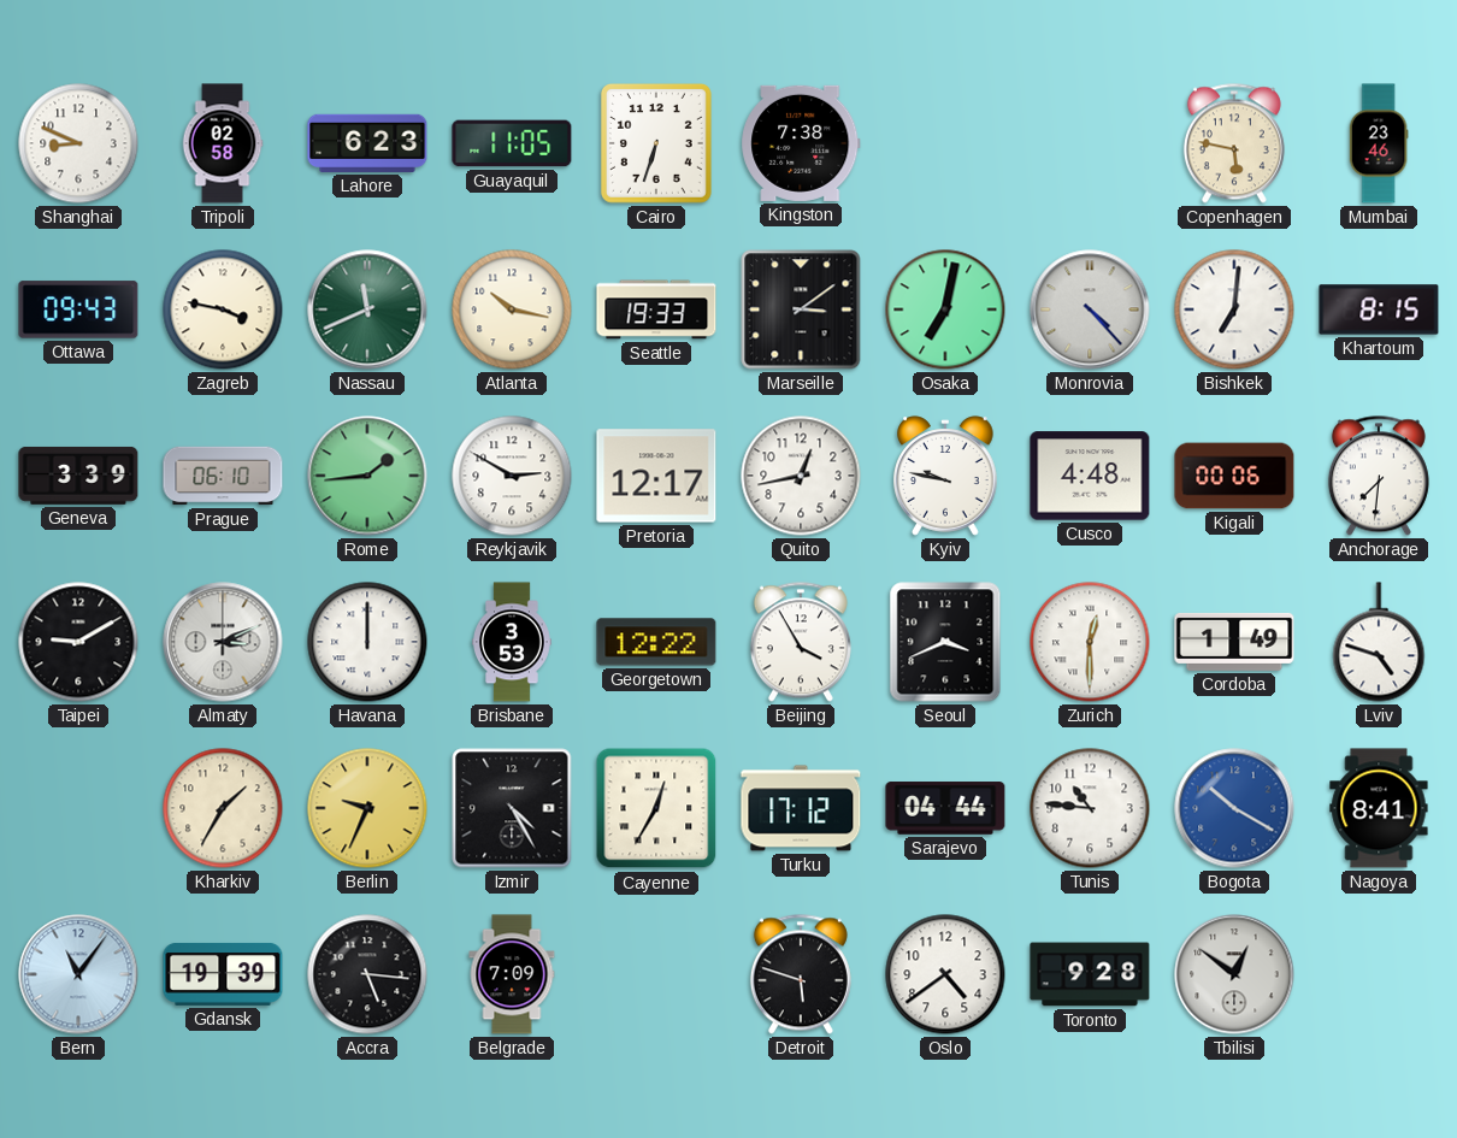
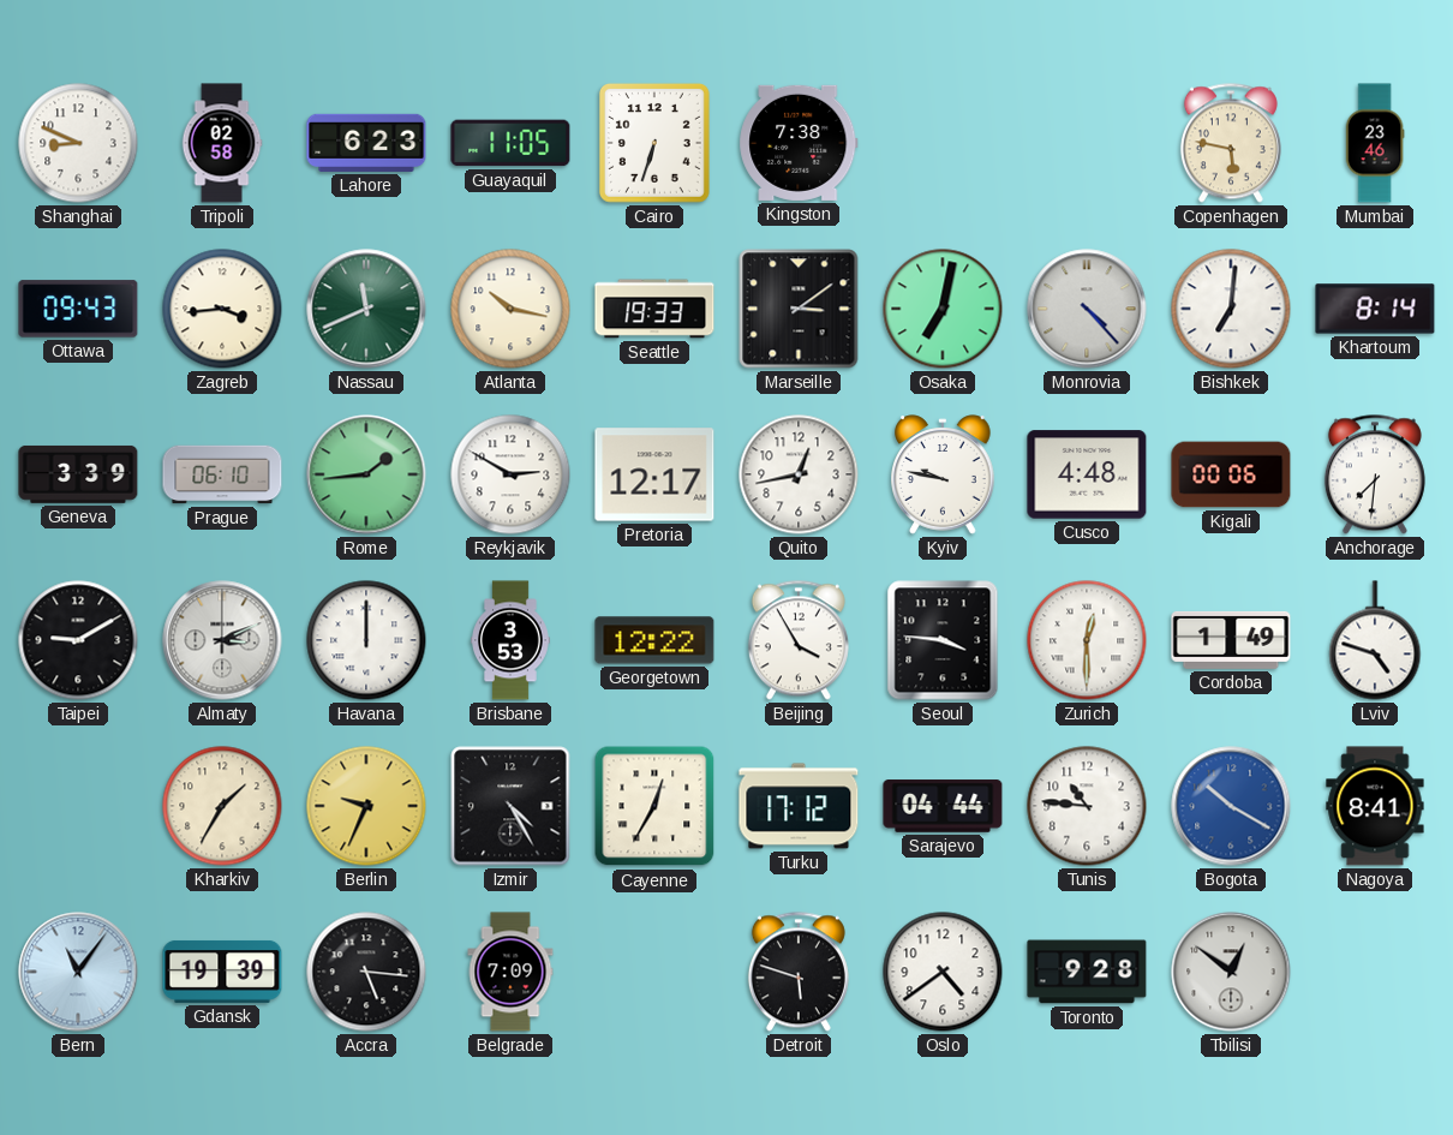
Zagreb: 3:47 -> 3:44 (222, 309)
Khartoum: 8:15 -> 8:14 (1375, 309)
Seoul: 3:41 -> 3:46 (943, 640)
